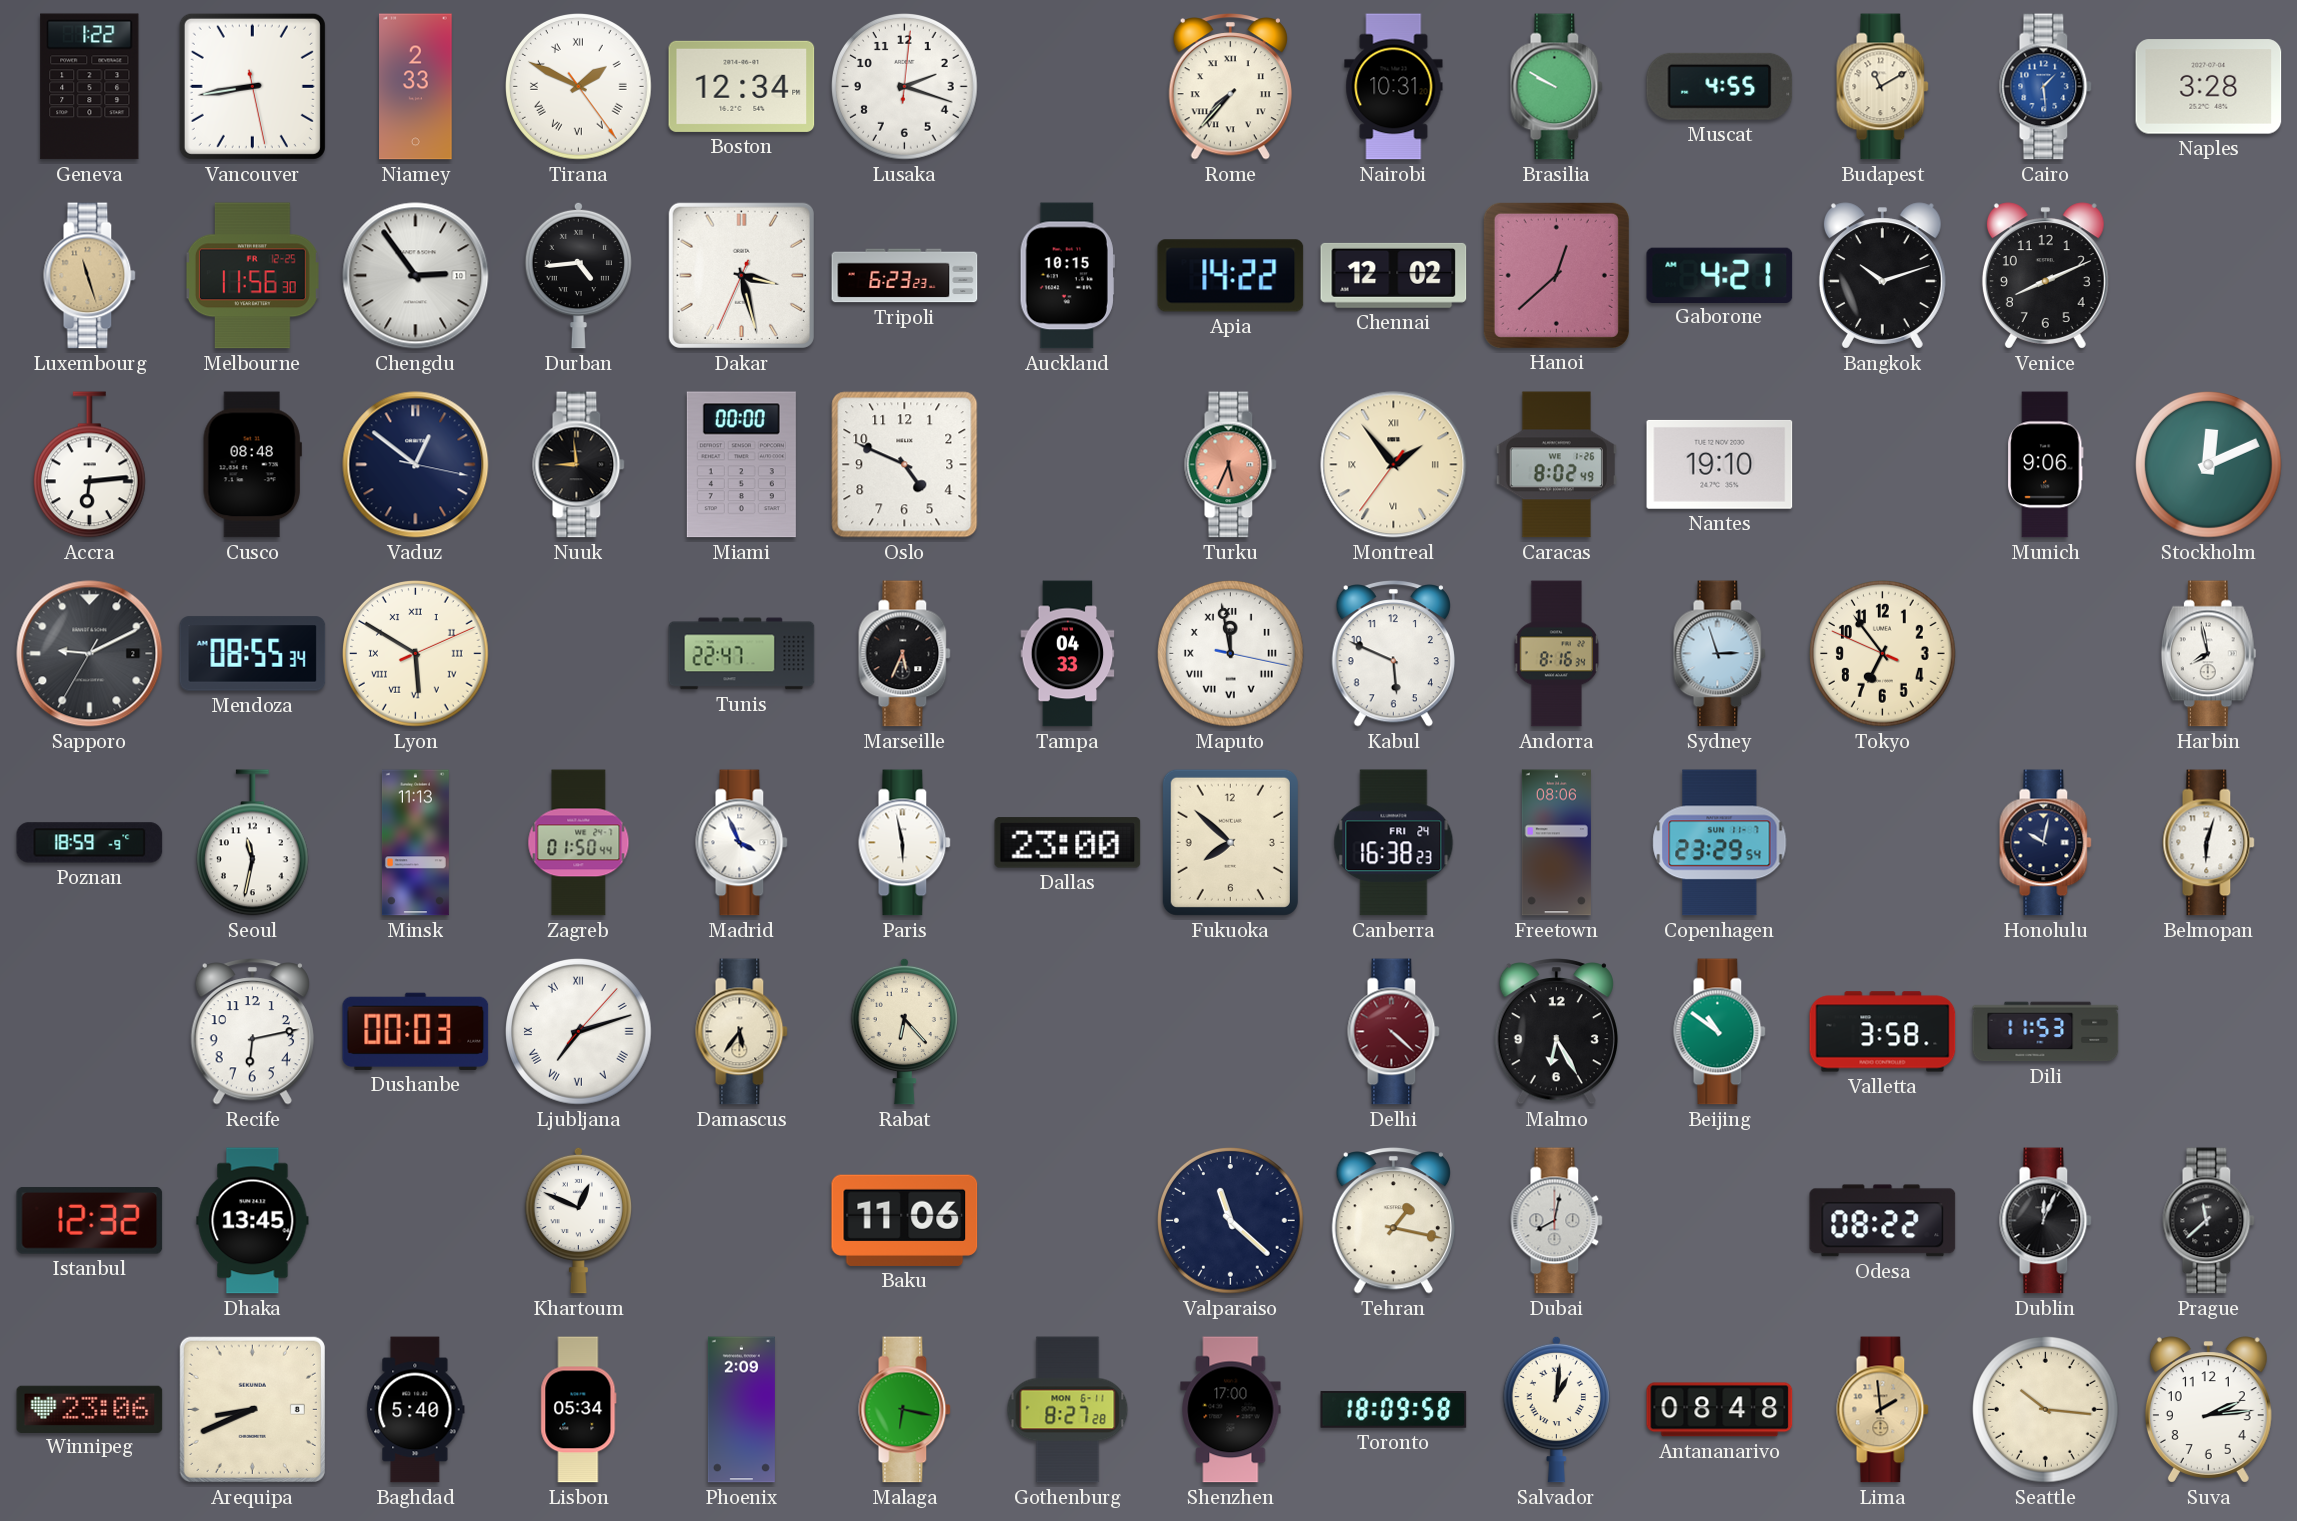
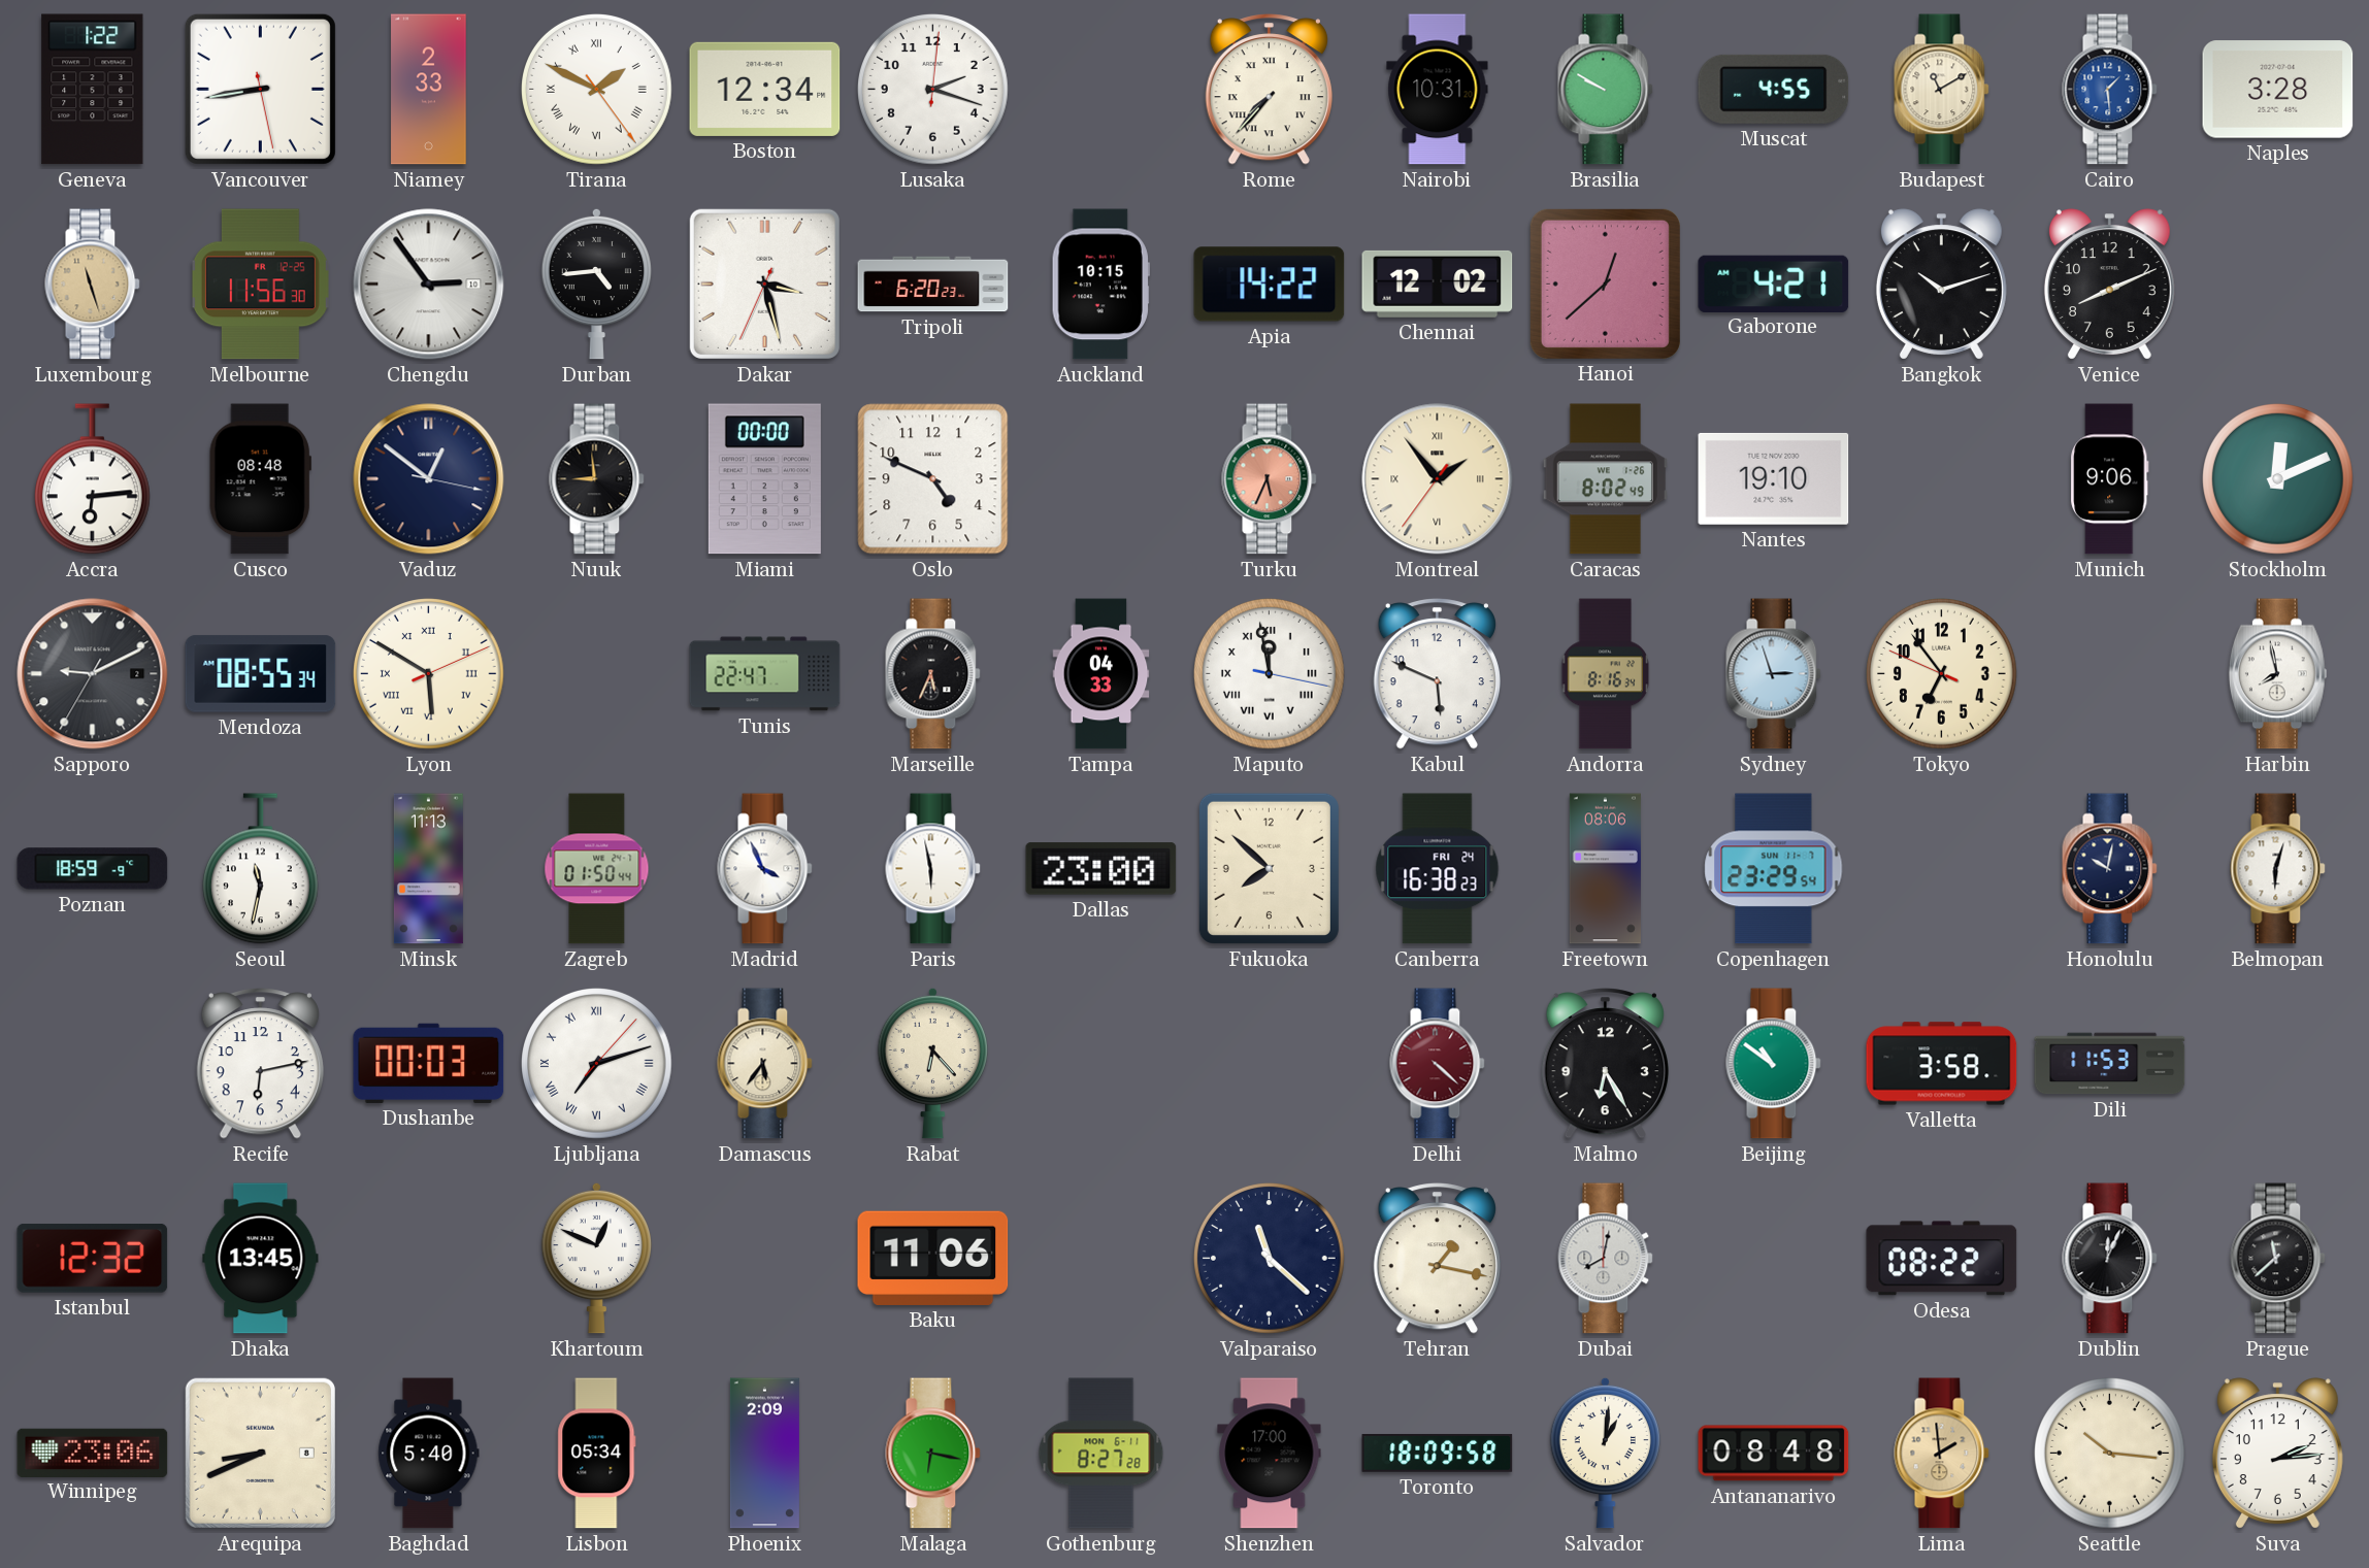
Tripoli: 6:23 -> 6:20 (933, 285)
